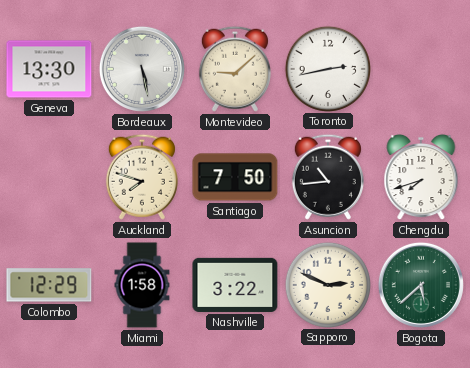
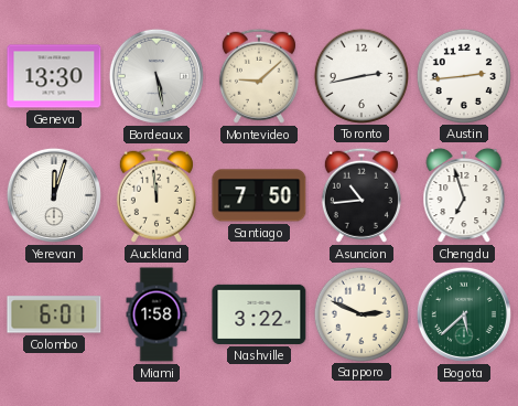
Austin: none -> 2:44 (463, 75)
Yerevan: none -> 12:03 (54, 195)
Auckland: 7:48 -> 11:59 (157, 195)
Chengdu: 7:42 -> 6:57 (464, 195)
Colombo: 12:29 -> 6:01 (54, 314)
